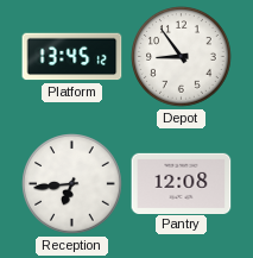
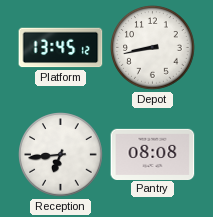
Depot: 8:54 -> 8:43 (153, 48)
Pantry: 12:08 -> 08:08 (153, 154)
